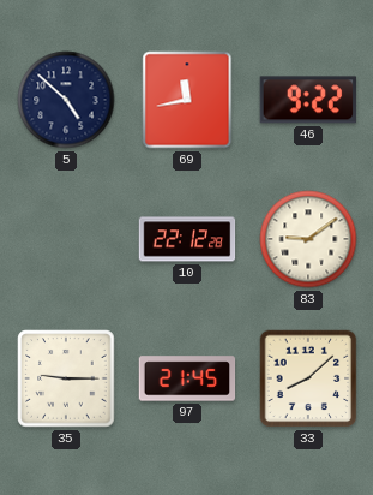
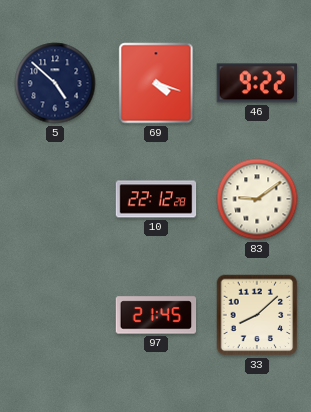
69: 11:43 -> 4:18 (156, 83)
35: 9:15 -> none (66, 378)
